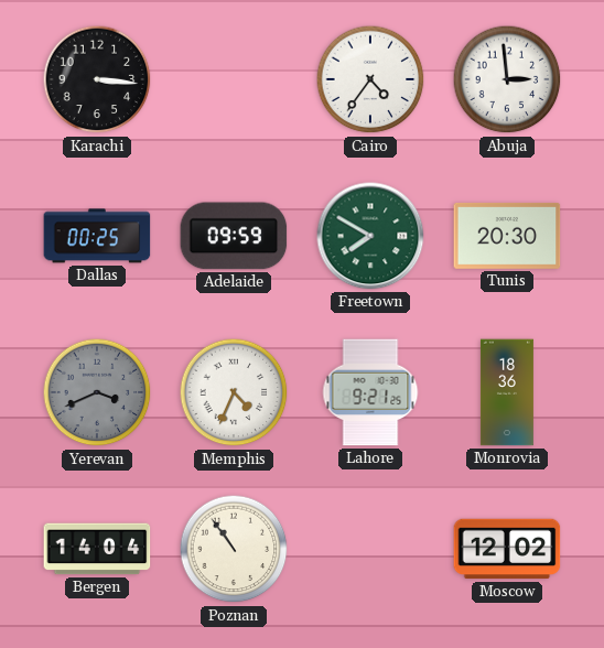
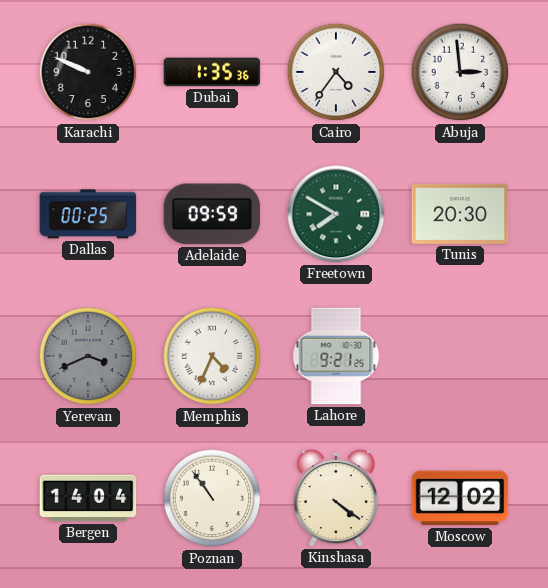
Karachi: 3:16 -> 9:49 (88, 72)
Dubai: none -> 1:35 (212, 72)
Monrovia: 18:36 -> none (507, 392)
Kinshasa: none -> 4:21 (336, 498)
